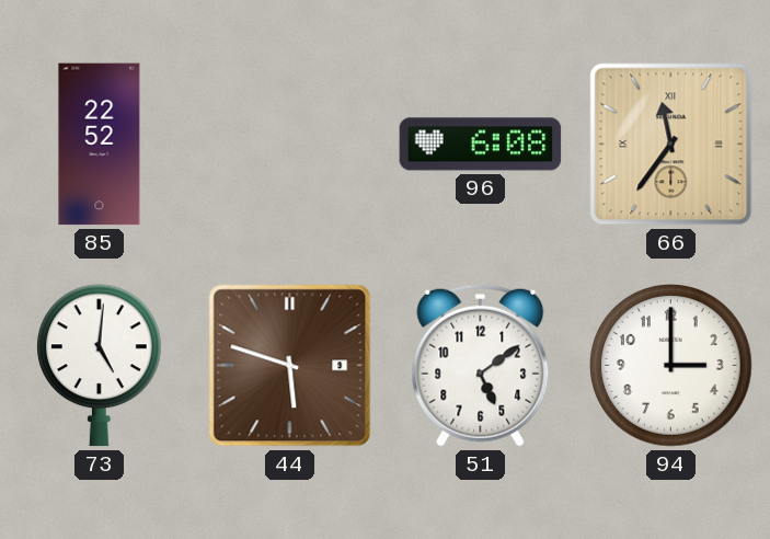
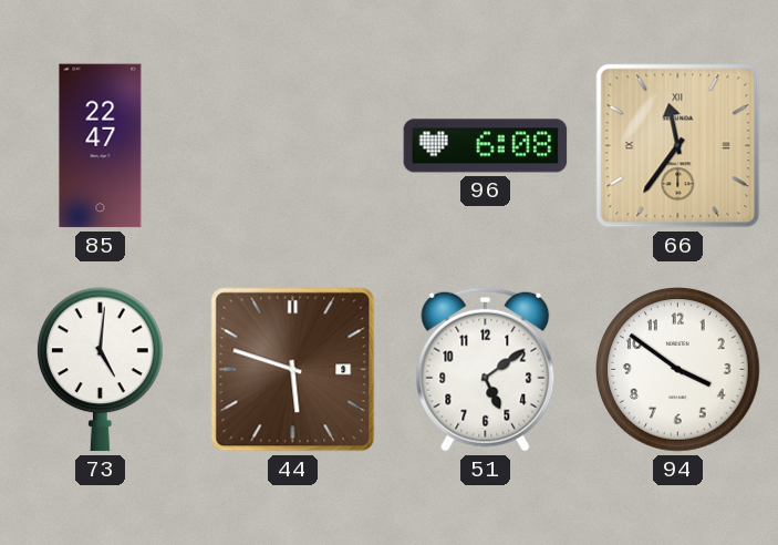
85: 22:52 -> 22:47 (101, 146)
94: 3:00 -> 3:51 (678, 370)
